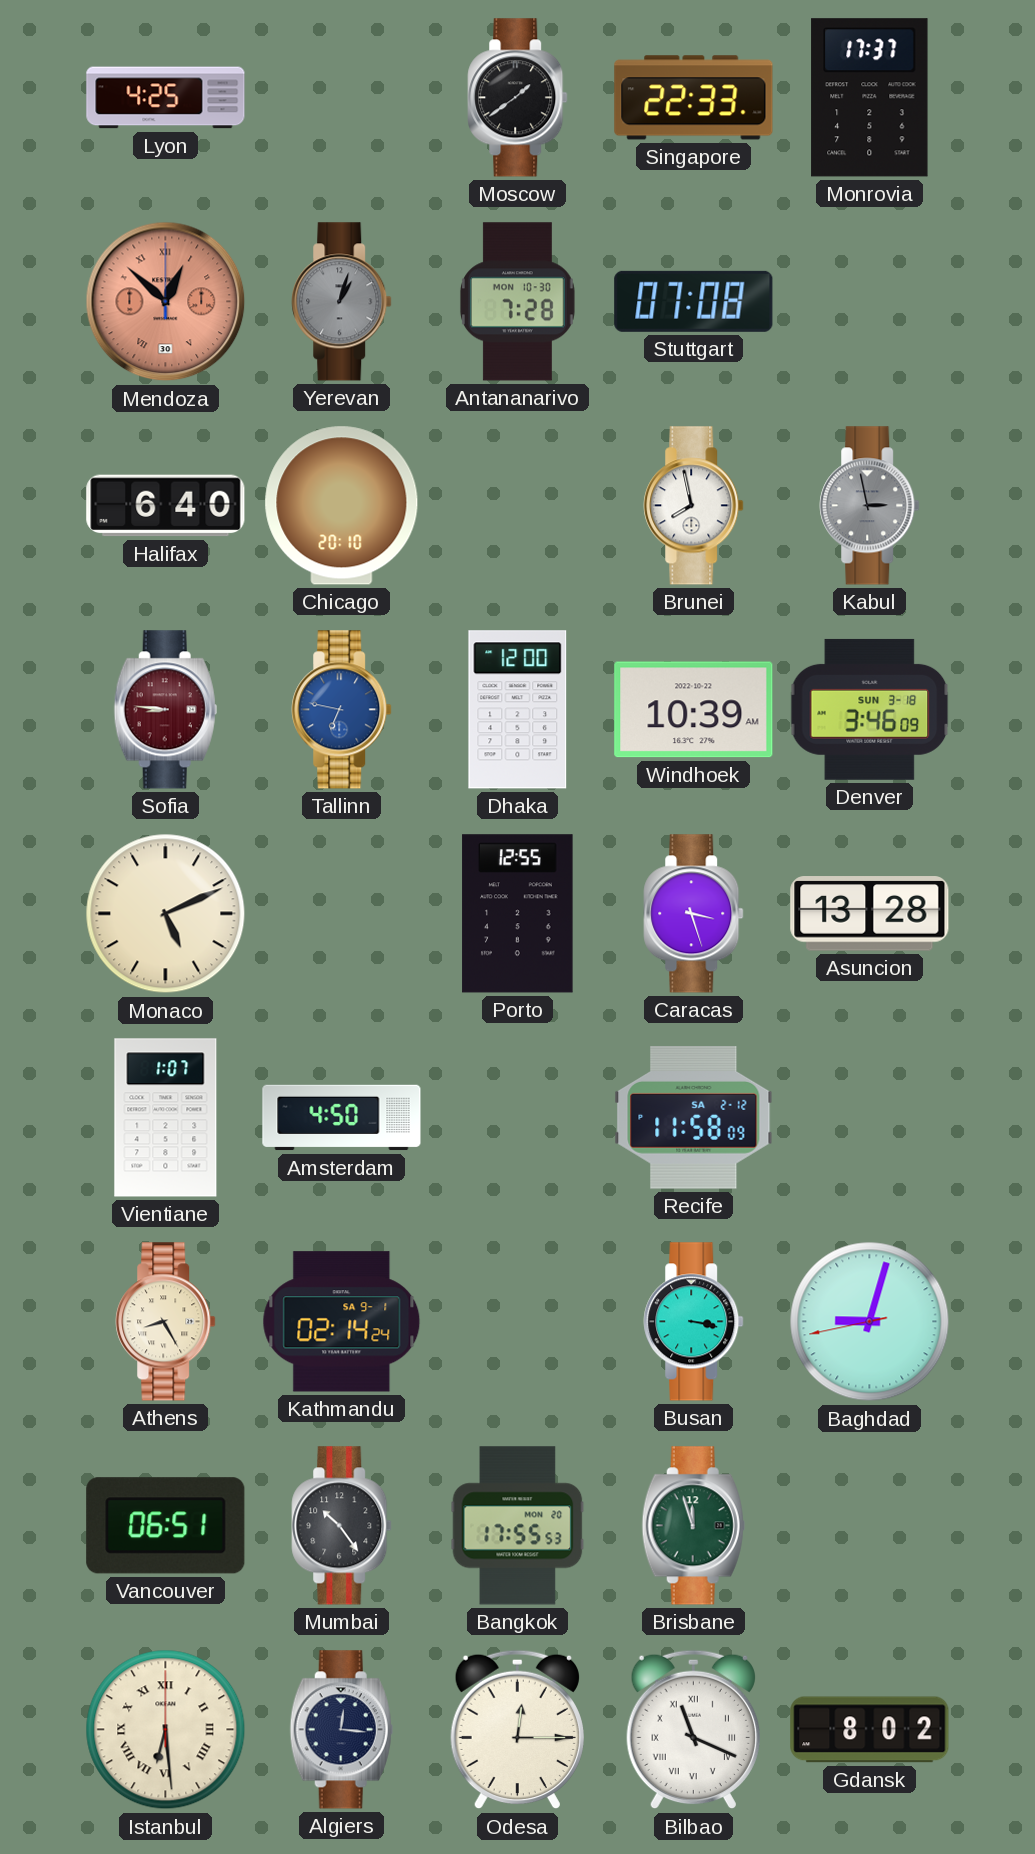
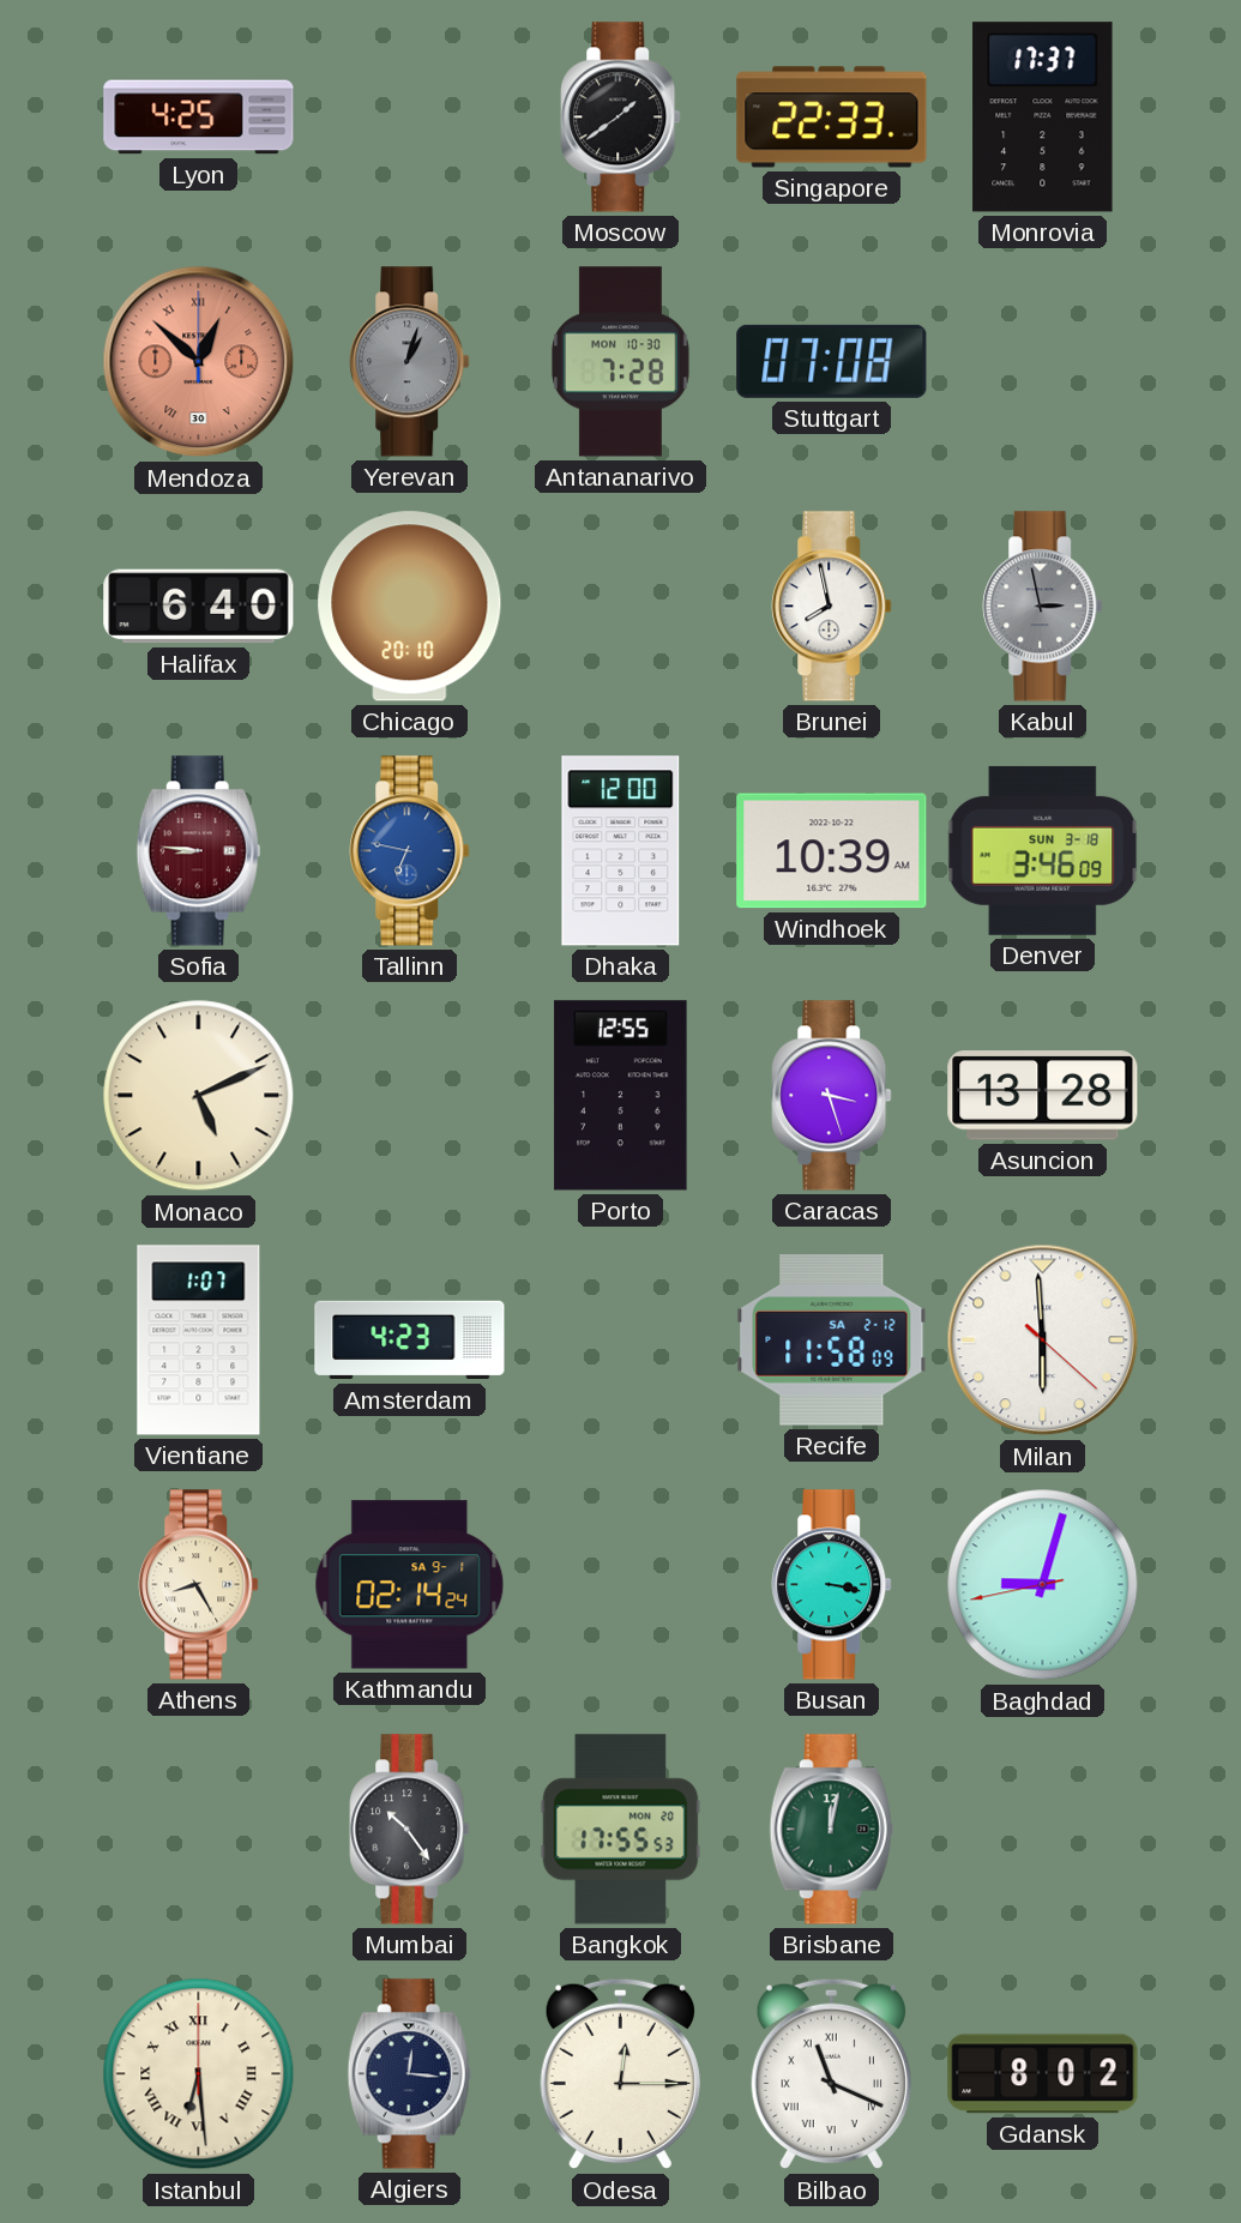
Amsterdam: 4:50 -> 4:23 (410, 1341)
Milan: none -> 5:59 (1043, 1341)
Vancouver: 06:51 -> none (166, 1526)
Brisbane: 11:57 -> 12:02 (831, 1830)
